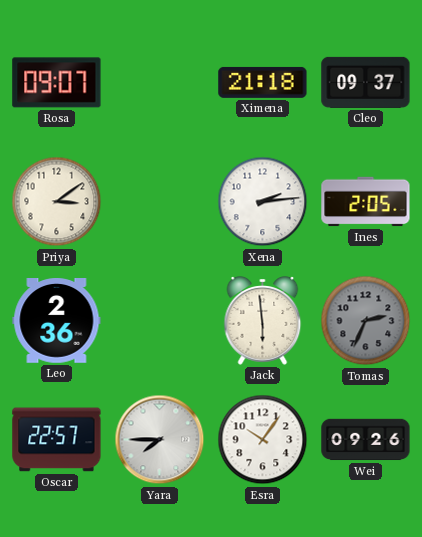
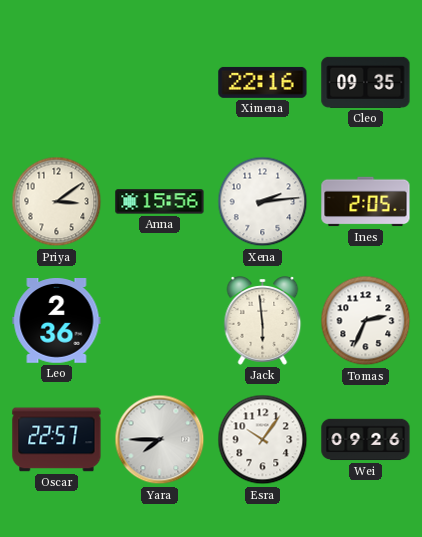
Rosa: 09:07 -> none (57, 83)
Ximena: 21:18 -> 22:16 (263, 82)
Cleo: 09:37 -> 09:35 (366, 82)
Anna: none -> 15:56 (160, 202)
Tomas dial: grey -> white (366, 321)
